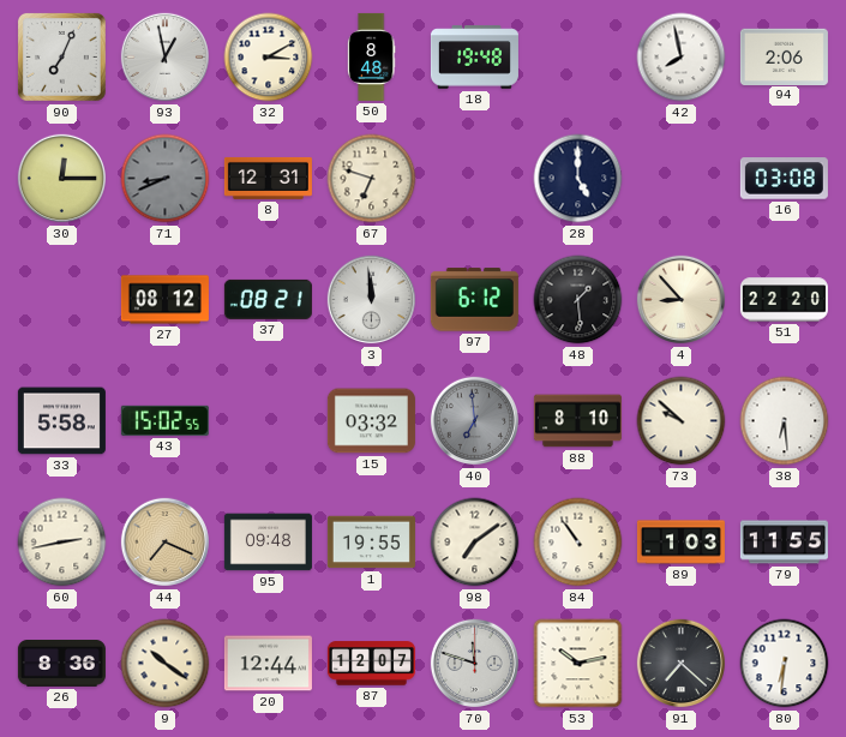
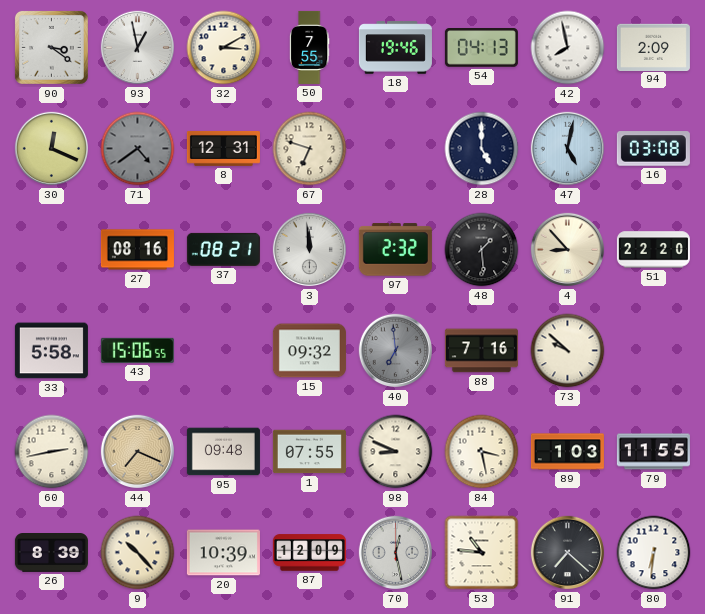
90: 7:04 -> 3:21 (51, 47)
50: 8:48 -> 7:55 (309, 47)
18: 19:48 -> 19:46 (395, 48)
54: none -> 04:13 (481, 48)
94: 2:06 -> 2:09 (653, 47)
30: 12:15 -> 12:19 (52, 149)
71: 8:41 -> 4:39 (138, 149)
47: none -> 5:02 (568, 149)
27: 08:12 -> 08:16 (137, 250)
97: 6:12 -> 2:32 (395, 250)
43: 15:02 -> 15:06 (137, 350)
15: 03:32 -> 09:32 (309, 351)
88: 8:10 -> 7:16 (481, 351)
38: 6:29 -> none (785, 421)
1: 19:55 -> 07:55 (309, 452)
98: 7:09 -> 8:49 (396, 452)
84: 10:54 -> 3:28 (482, 452)
26: 8:36 -> 8:39 (51, 553)
9: 10:21 -> 10:23 (138, 553)
20: 12:44 -> 10:39 (223, 553)
87: 12:07 -> 12:09 (309, 553)
70: 11:48 -> 12:28 (396, 553)
53: 10:13 -> 10:46 (482, 553)
